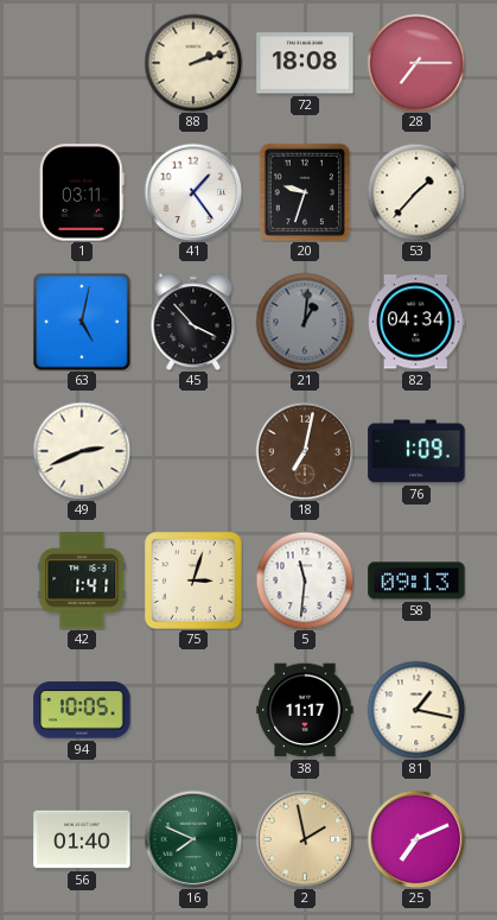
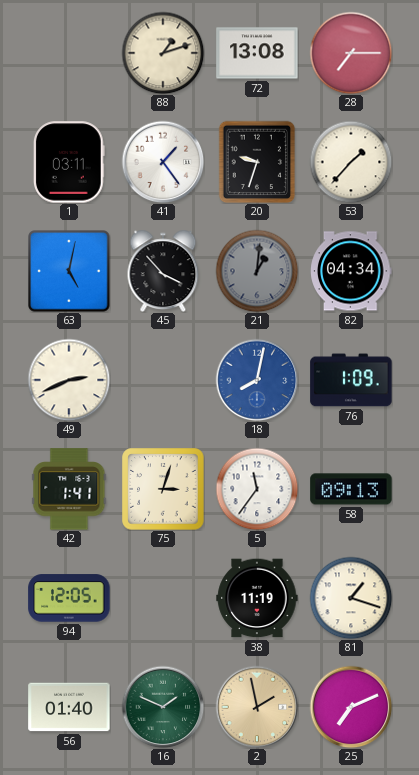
88: 2:12 -> 1:12 (163, 53)
72: 18:08 -> 13:08 (257, 53)
18: 7:02 -> 8:02 (257, 380)
18 dial: brown -> blue (257, 380)
5: 11:31 -> 11:36 (257, 489)
94: 10:05 -> 12:05 (69, 598)
38: 11:17 -> 11:19 (257, 598)
81: 1:17 -> 1:18 (351, 598)
16: 7:49 -> 1:49 (163, 707)
